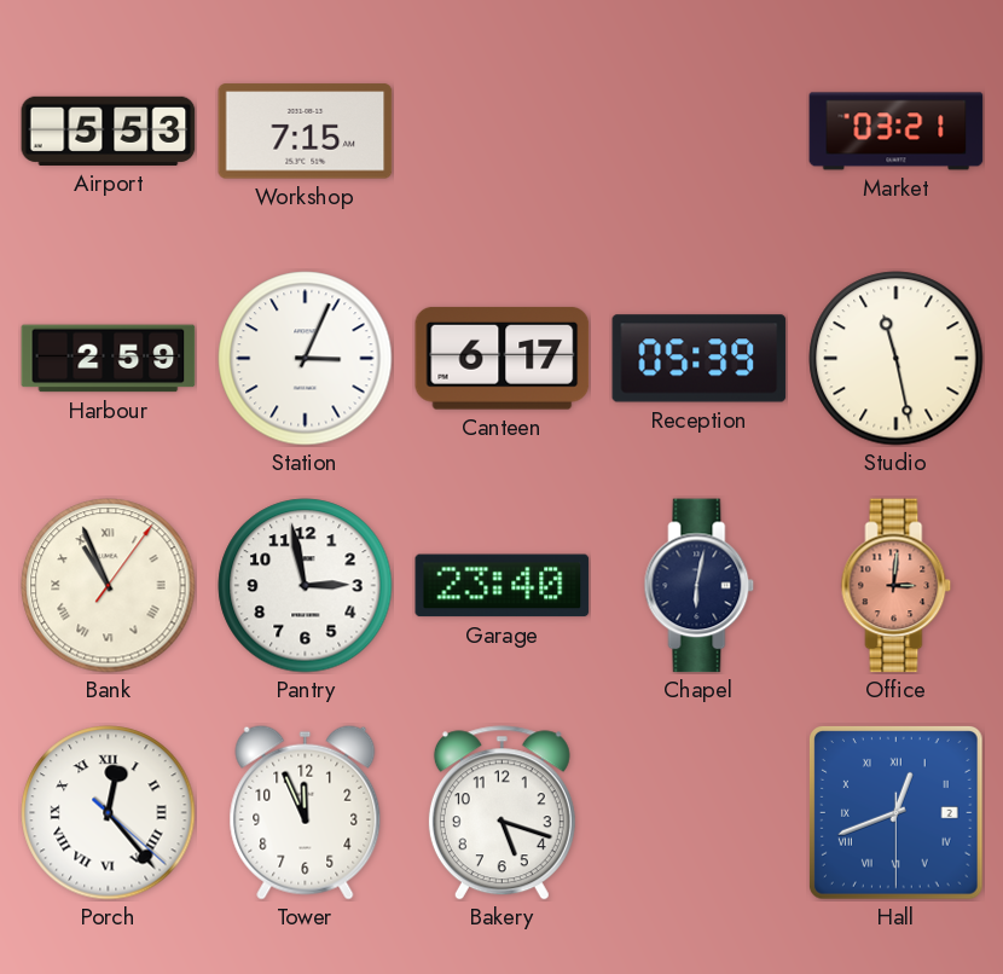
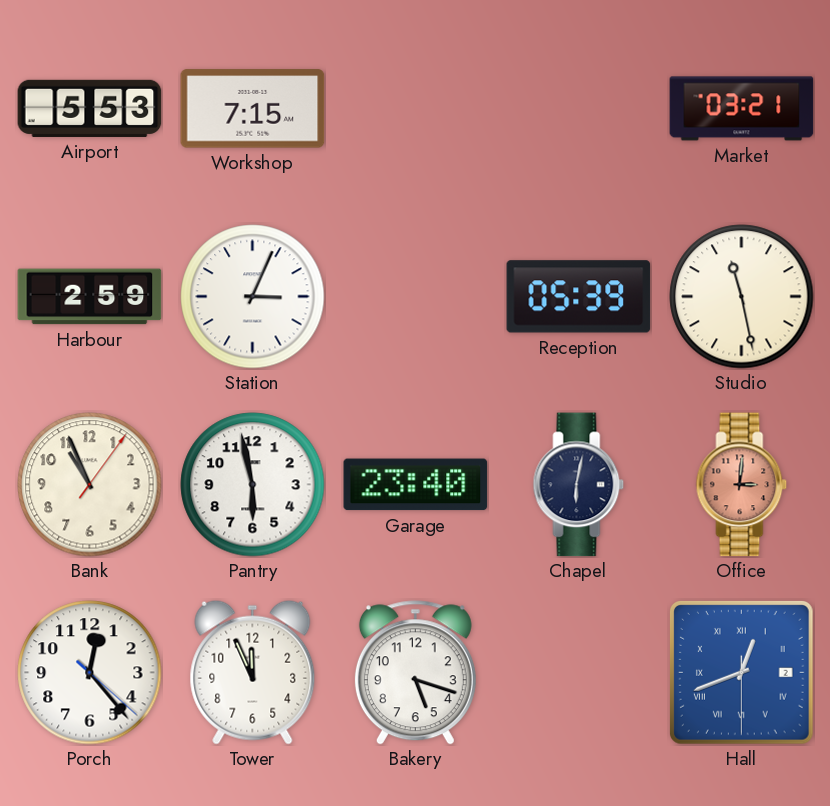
Canteen: 6:17 -> none (503, 359)
Bank numerals: Roman -> Arabic (90, 485)
Pantry: 2:58 -> 5:58 (253, 485)
Porch numerals: Roman -> Arabic (90, 673)
